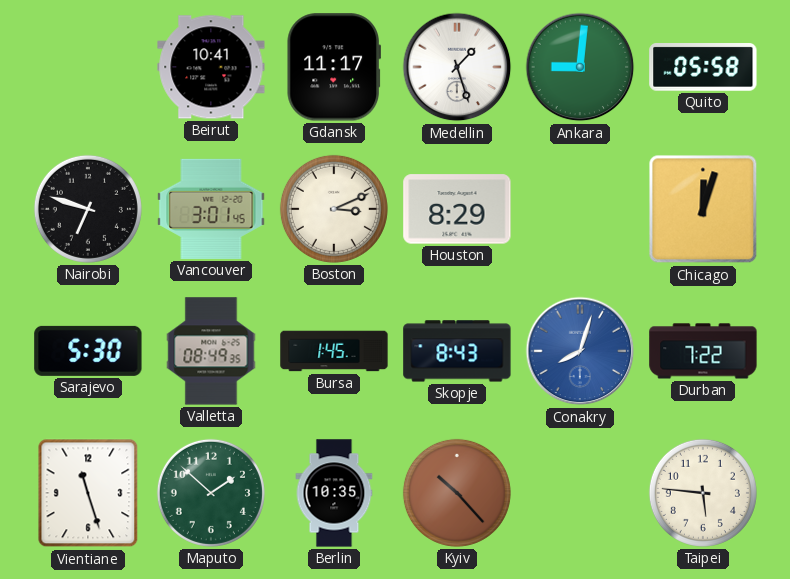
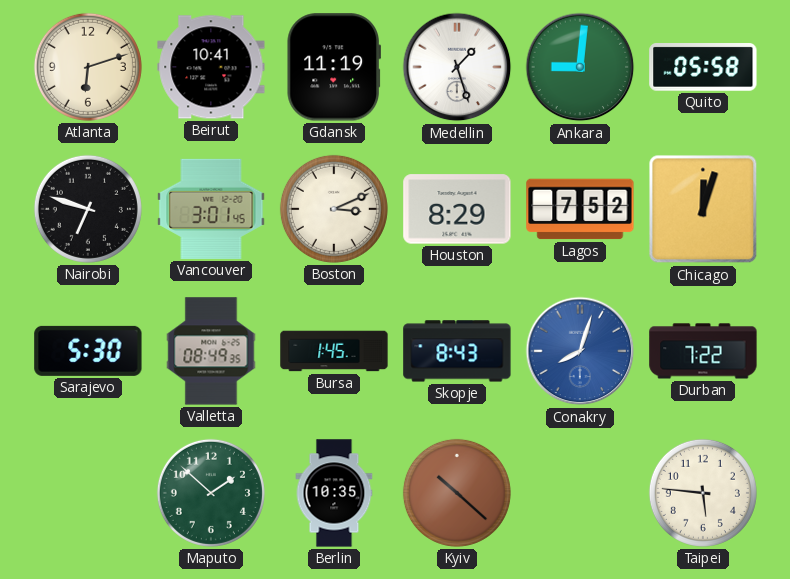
Atlanta: none -> 6:12 (88, 67)
Gdansk: 11:17 -> 11:19 (333, 67)
Lagos: none -> 7:52 (580, 209)
Vientiane: 11:27 -> none (88, 493)
Kyiv: 10:23 -> 10:22 (457, 493)
